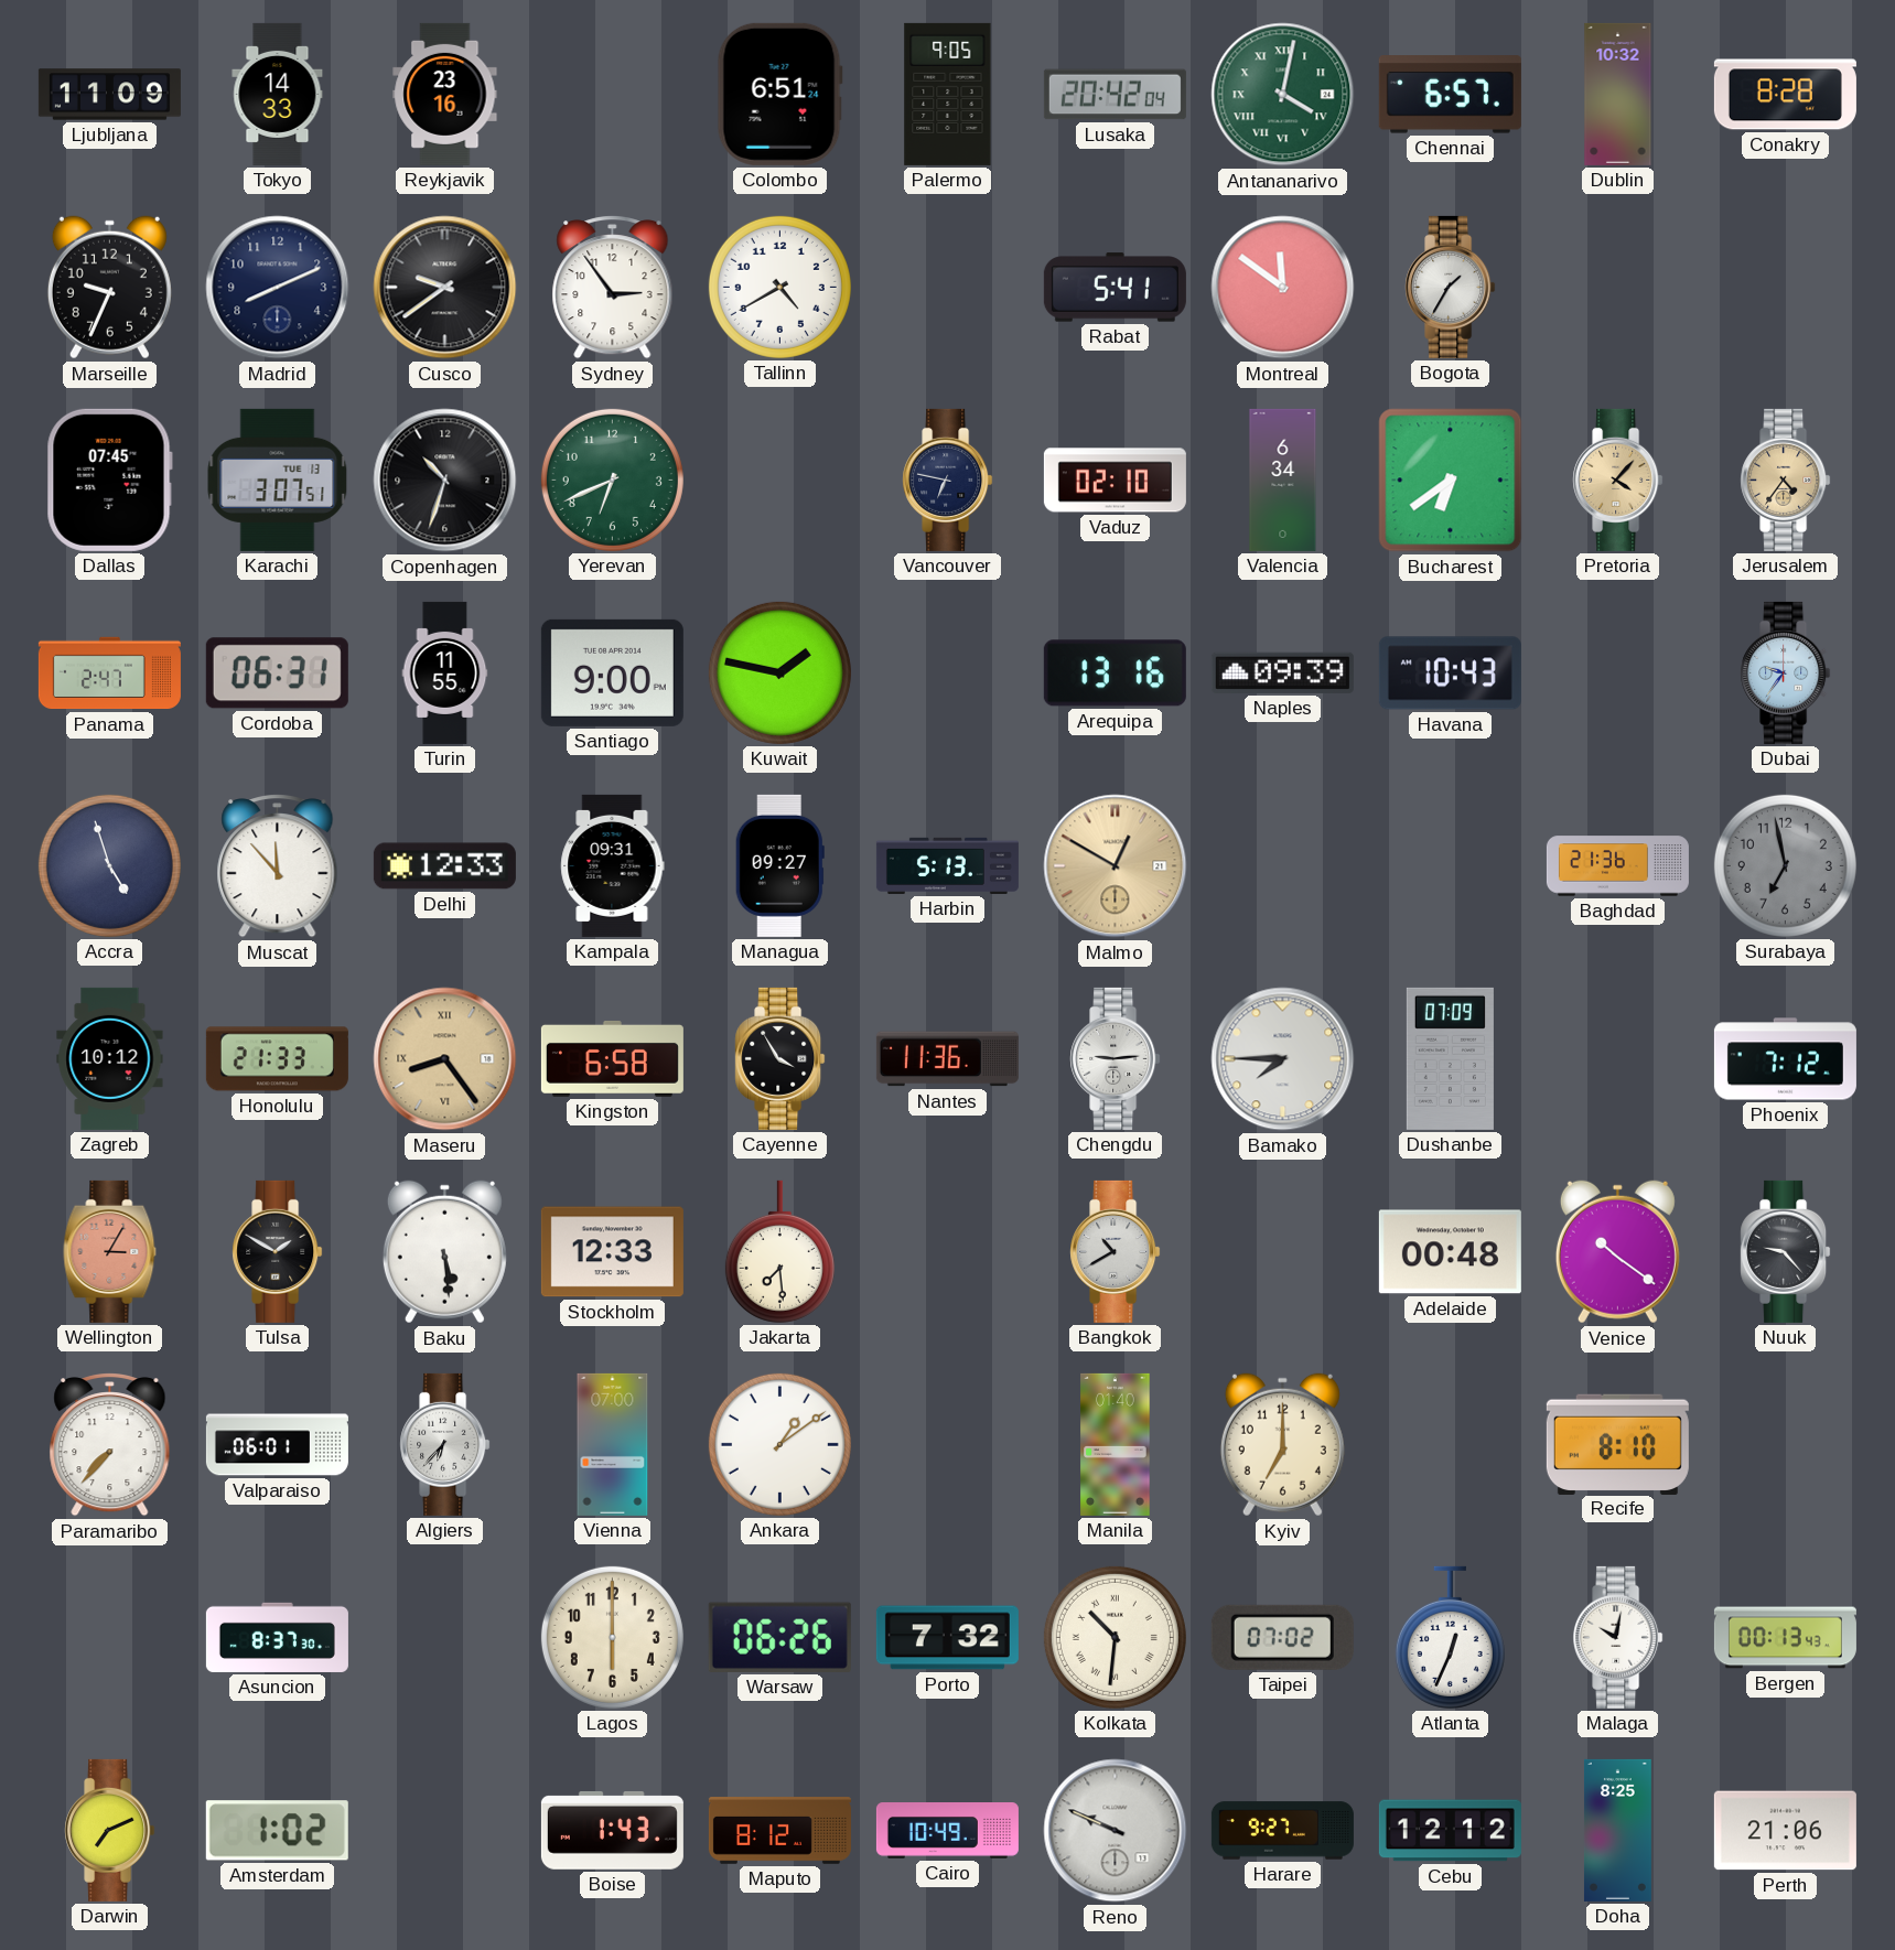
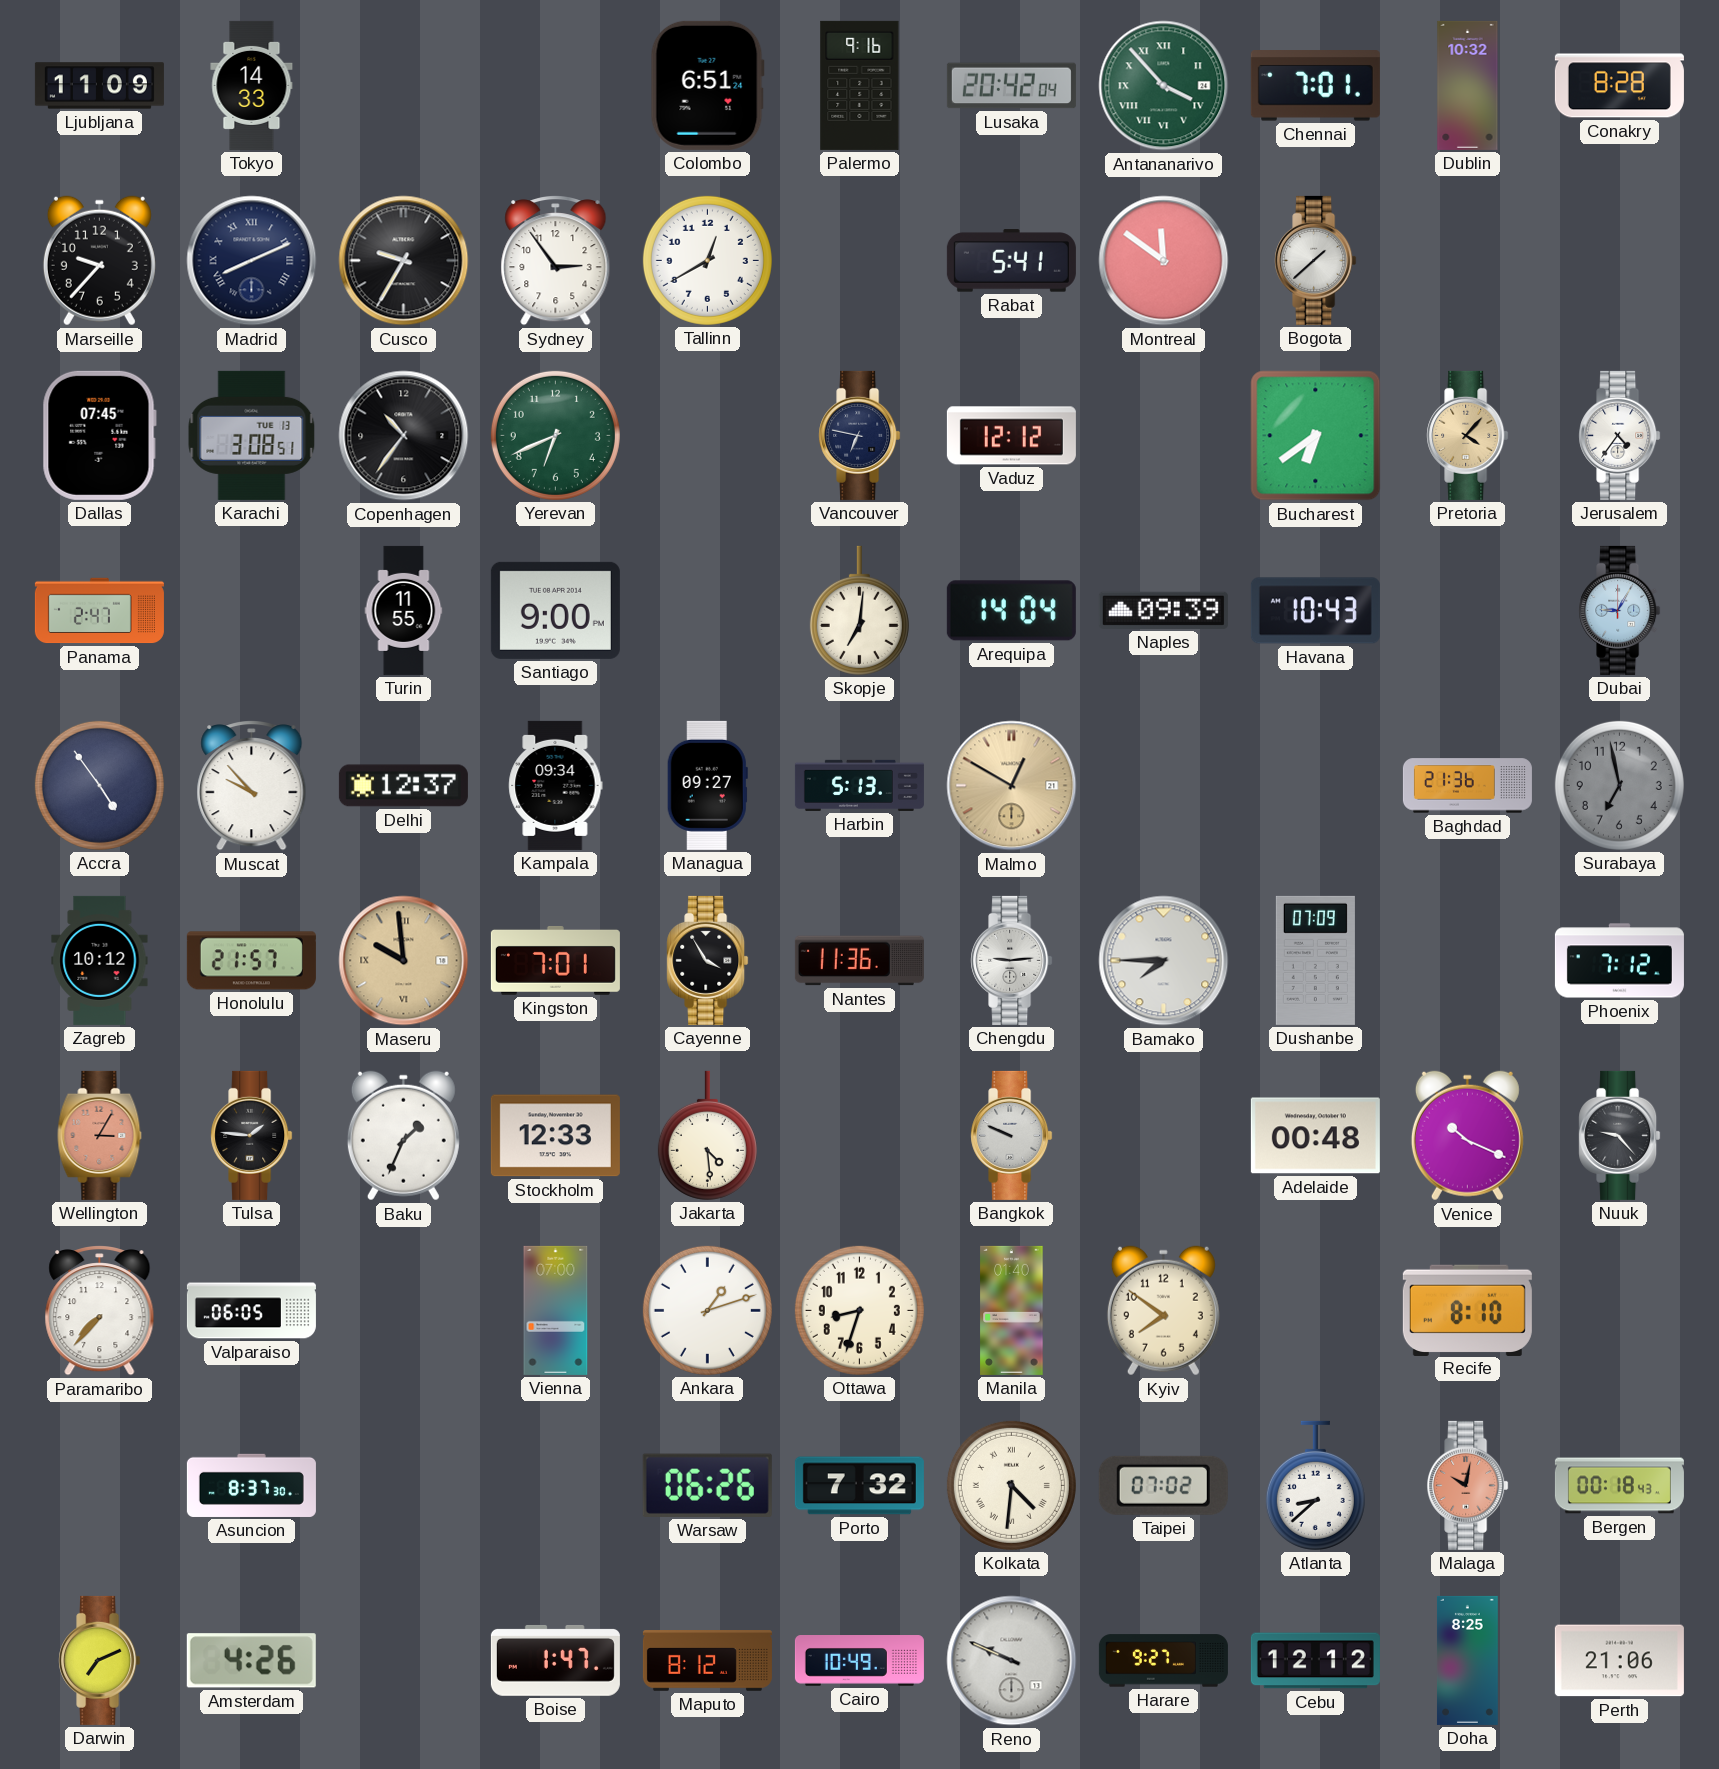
Reykjavik: 23:16 -> none (445, 94)
Palermo: 9:05 -> 9:16 (860, 85)
Antananarivo: 4:02 -> 3:53 (1164, 86)
Chennai: 6:57 -> 7:01 (1315, 86)
Marseille: 9:34 -> 9:37 (99, 261)
Madrid numerals: Arabic -> Roman (252, 261)
Cusco: 9:39 -> 9:35 (404, 261)
Tallinn: 4:40 -> 12:40 (707, 260)
Bogota: 1:35 -> 1:38 (1316, 260)
Karachi: 3:07 -> 3:08 (252, 435)
Copenhagen: 10:33 -> 10:36 (404, 436)
Vaduz: 02:10 -> 12:12 (1011, 436)
Valencia: 6:34 -> none (1283, 480)
Jerusalem dial: champagne -> white (1620, 435)
Cordoba: 06:31 -> none (277, 674)
Kuwait: 1:47 -> none (779, 672)
Skopje: none -> 7:01 (859, 610)
Arequipa: 13:16 -> 14:04 (1011, 611)
Dubai: 9:36 -> 9:05 (1620, 610)
Accra: 4:57 -> 4:54 (99, 785)
Muscat: 11:53 -> 9:53 (252, 786)
Delhi: 12:33 -> 12:37 (403, 786)
Kampala: 09:31 -> 09:34 (556, 785)
Honolulu: 21:33 -> 21:57 (251, 961)
Maseru: 8:24 -> 9:59 (404, 961)
Kingston: 6:58 -> 7:01 (555, 960)
Tulsa: 1:50 -> 1:46 (252, 1135)
Baku: 5:29 -> 1:34 (403, 1136)
Jakarta: 7:29 -> 4:29 (707, 1135)
Bangkok: 10:40 -> 9:49 (1012, 1135)
Venice: 10:21 -> 10:19 (1467, 1136)
Valparaiso: 06:01 -> 06:05 (251, 1311)
Algiers: 6:37 -> none (445, 1444)
Ankara: 1:09 -> 1:12 (707, 1310)
Ottawa: none -> 8:33 (859, 1310)
Kyiv: 7:00 -> 7:51 (1163, 1311)
Lagos: 6:00 -> none (612, 1637)
Kolkata: 10:31 -> 4:31 (1011, 1485)
Atlanta: 12:34 -> 8:38 (1315, 1485)
Malaga dial: white -> salmon (1468, 1485)
Bergen: 00:13 -> 00:18 (1619, 1486)
Amsterdam: 1:02 -> 4:26 (251, 1661)
Boise: 1:43 -> 1:47 (555, 1660)
